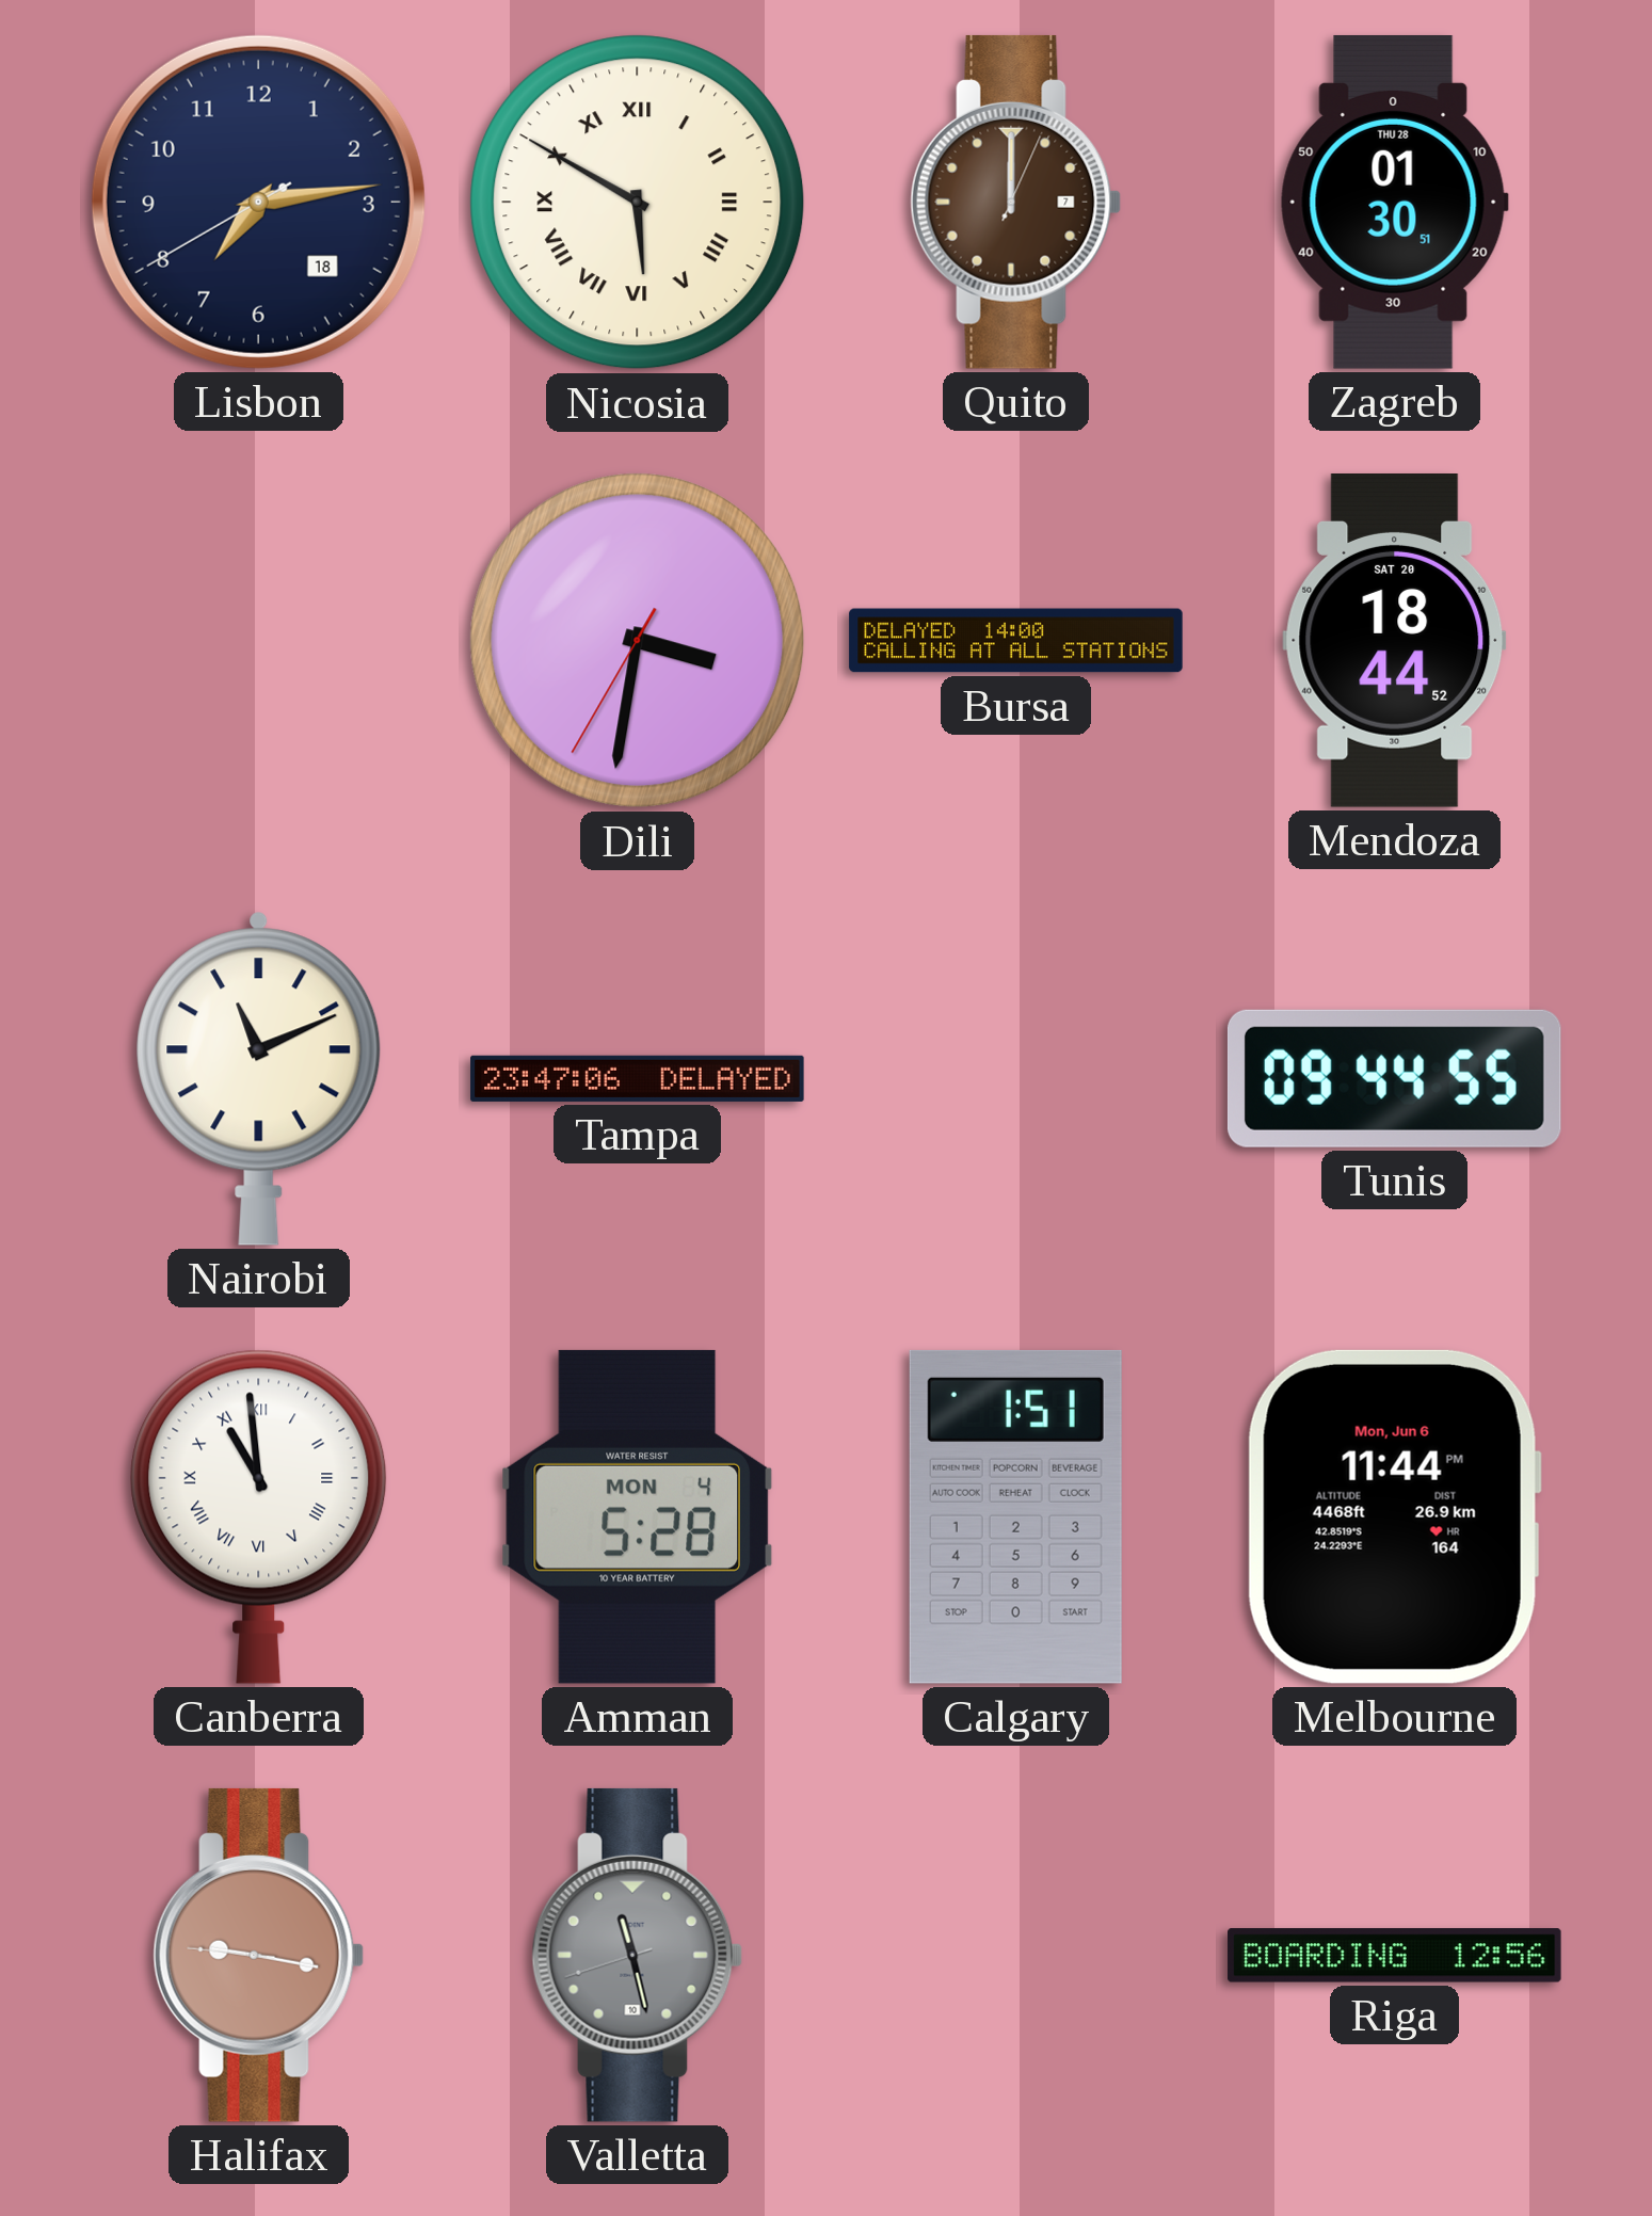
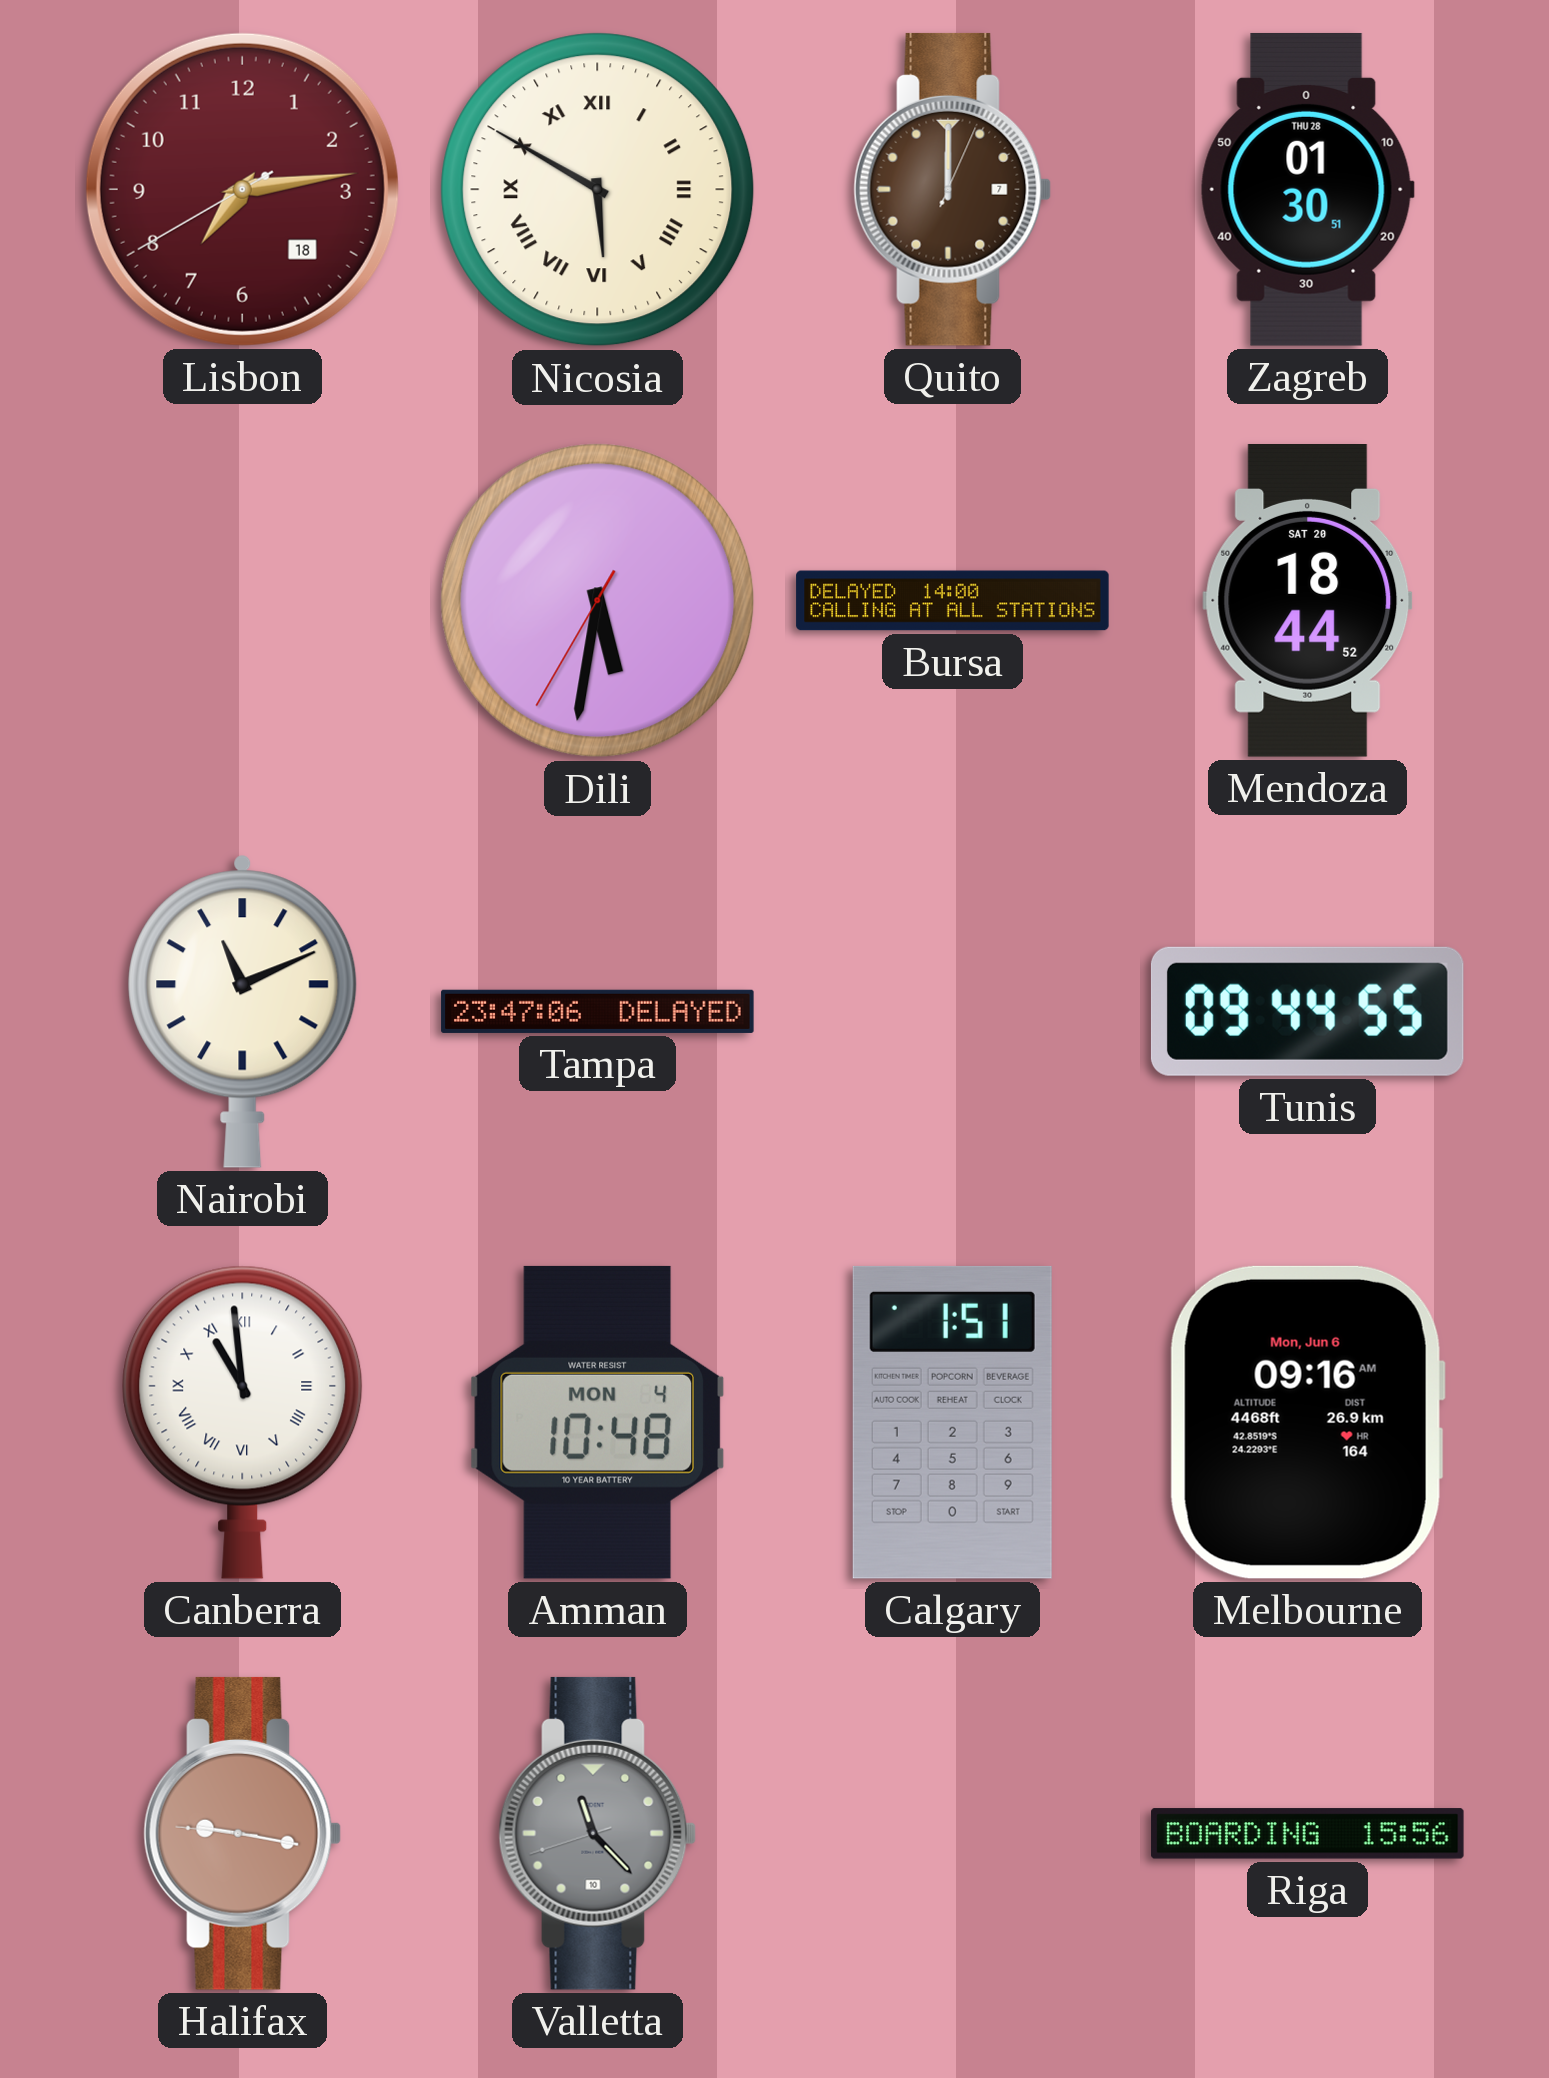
Lisbon dial: navy -> burgundy (242, 189)
Dili: 3:31 -> 5:31 (598, 601)
Amman: 5:28 -> 10:48 (597, 1422)
Melbourne: 11:44 -> 09:16 (1307, 1422)
Valletta: 11:27 -> 11:22 (598, 1833)
Riga: 12:56 -> 15:56 (1308, 1834)
